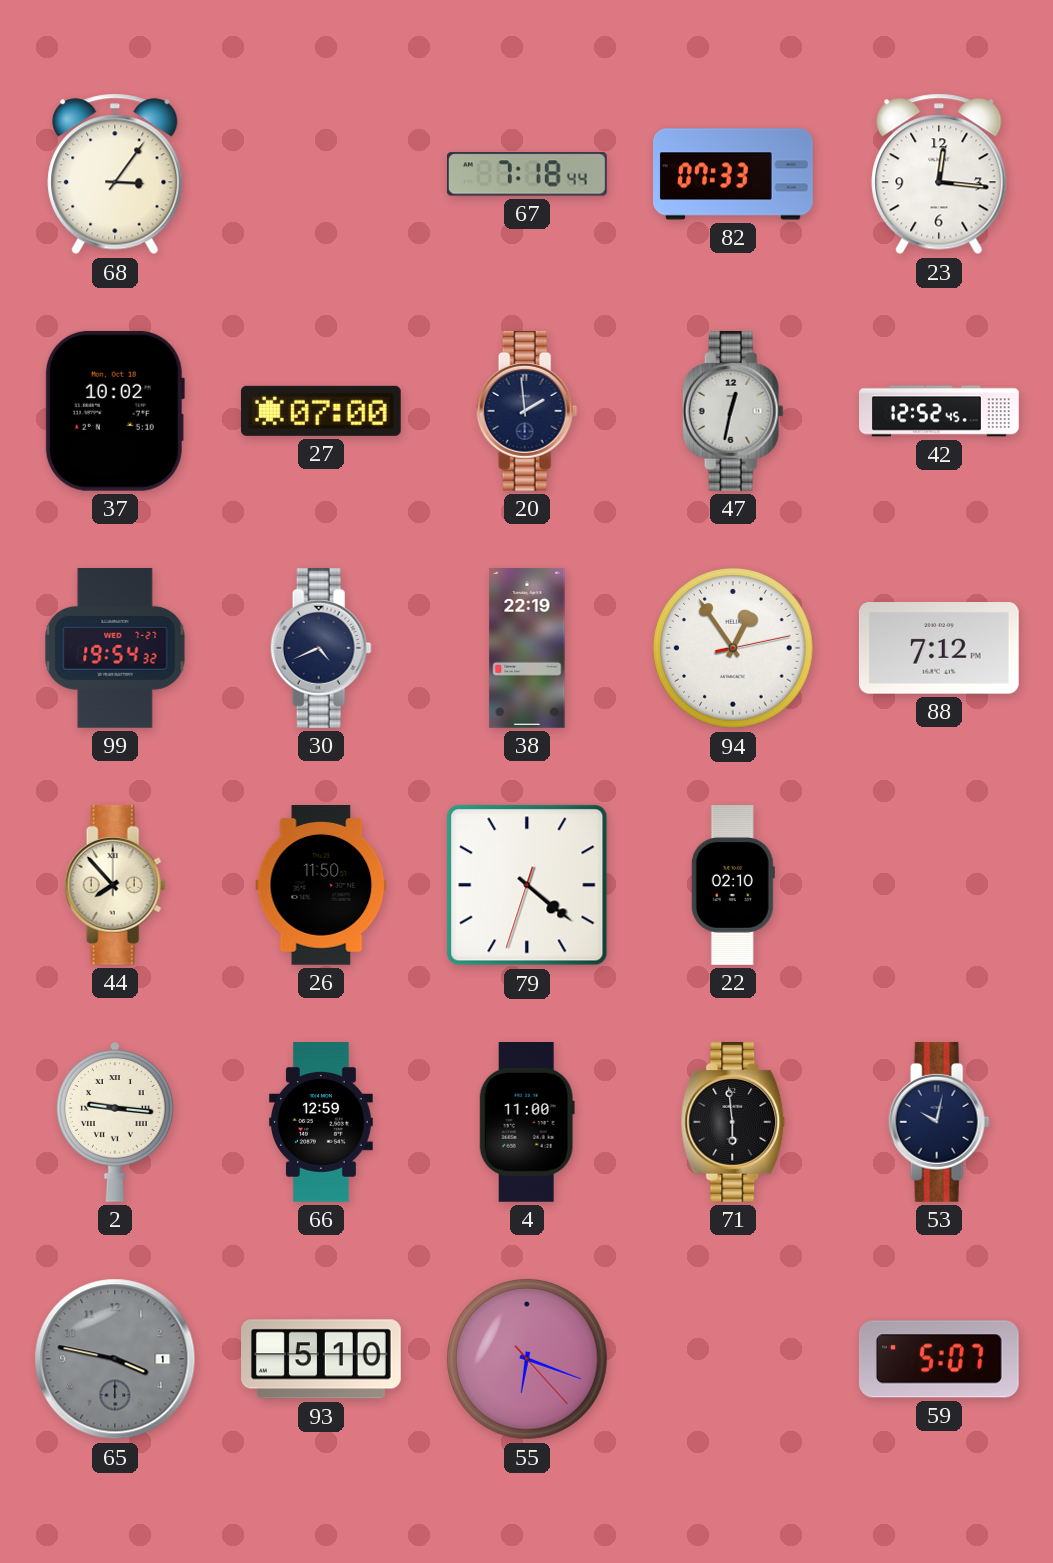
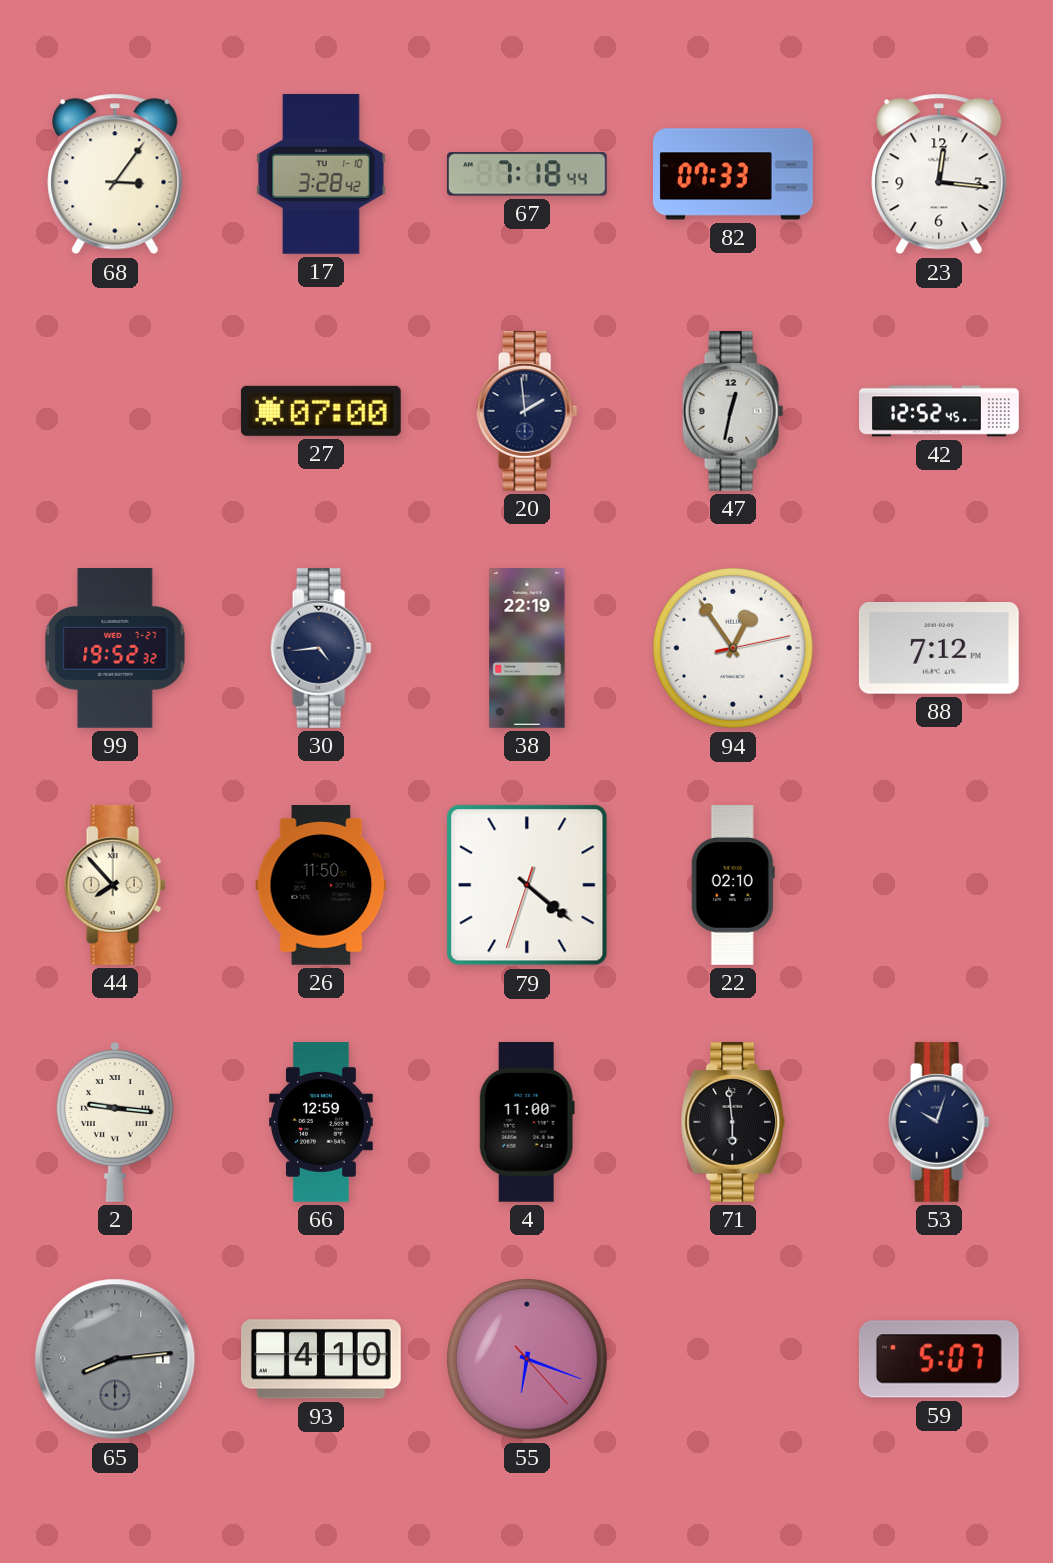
17: none -> 3:28 (321, 175)
37: 10:02 -> none (115, 411)
99: 19:54 -> 19:52 (115, 649)
30: 4:41 -> 4:44 (321, 648)
53: 10:02 -> 10:03 (939, 1122)
65: 3:47 -> 8:14 (115, 1359)
93: 5:10 -> 4:10 (322, 1359)
